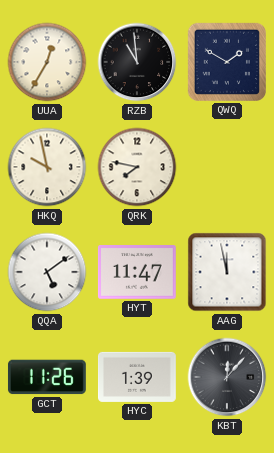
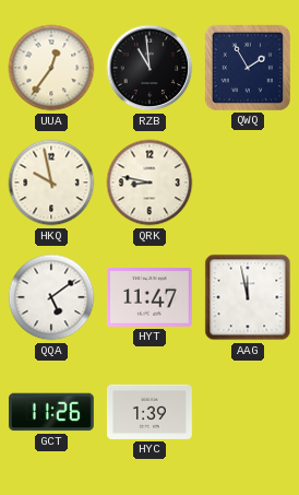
UUA: 12:35 -> 12:36 (51, 68)
QWQ: 1:50 -> 1:55 (248, 68)
QRK: 7:47 -> 8:47 (149, 182)
KBT: 12:07 -> none (227, 377)
